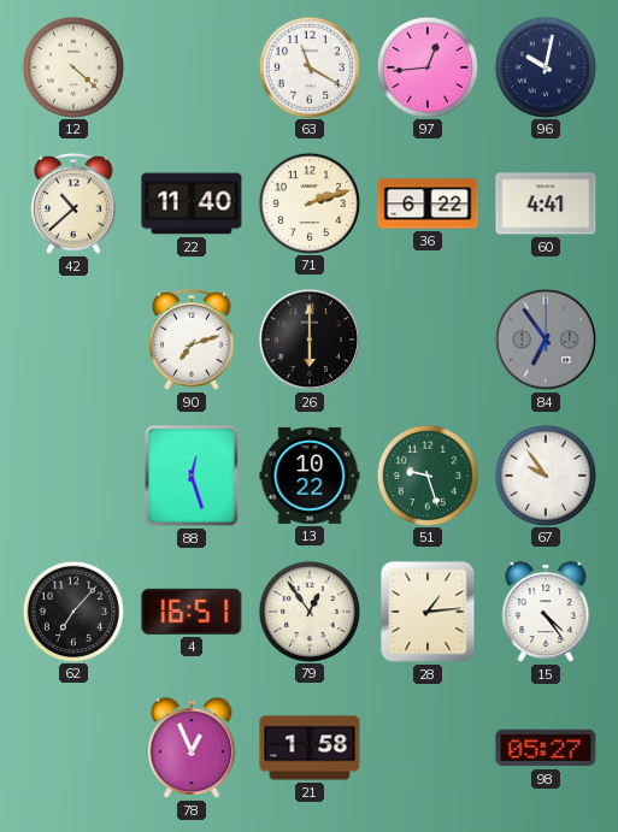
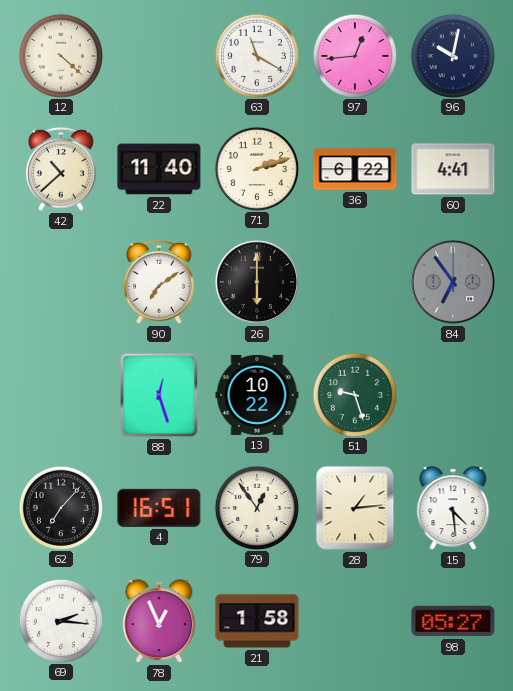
90: 7:12 -> 7:09 (160, 282)
67: 9:54 -> none (545, 474)
15: 4:24 -> 4:29 (453, 508)
69: none -> 2:16 (60, 620)
